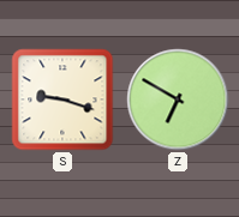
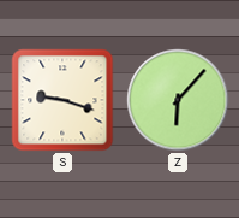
Z: 6:50 -> 6:07 (178, 100)
